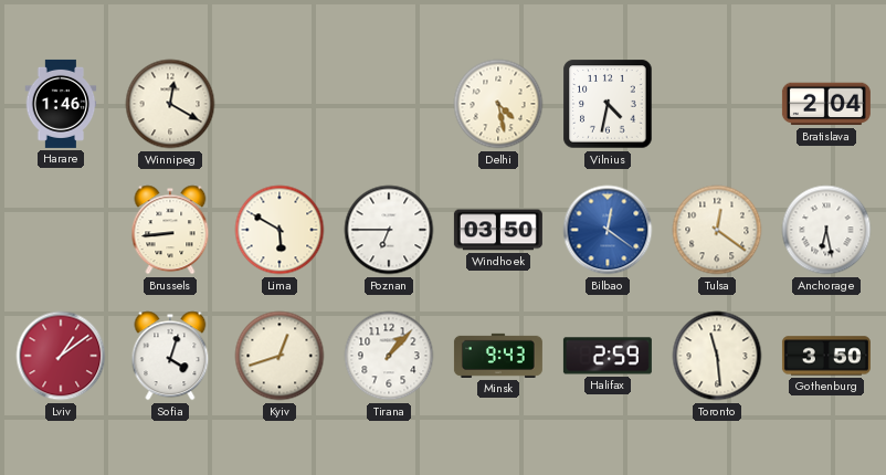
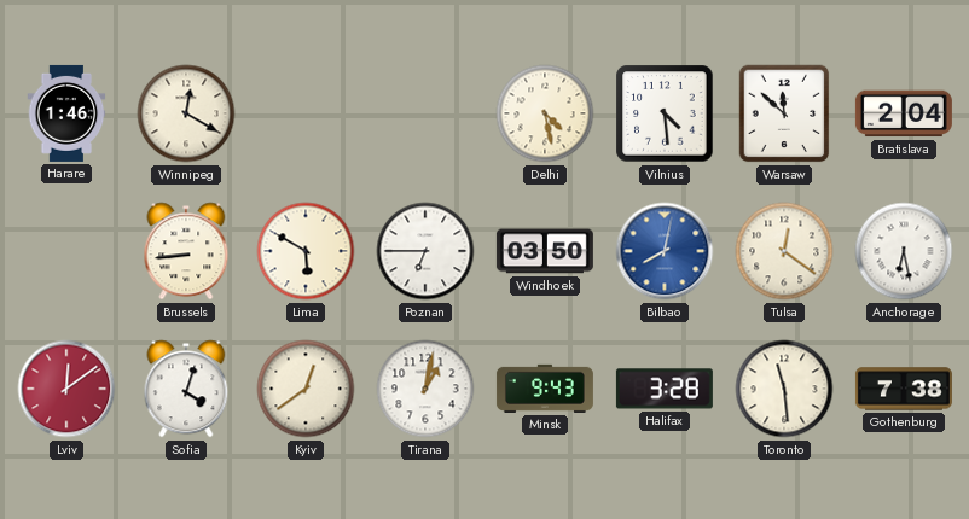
Vilnius: 4:32 -> 4:29 (665, 113)
Warsaw: none -> 11:52 (784, 113)
Bilbao: 12:21 -> 8:02 (665, 251)
Lviv: 1:09 -> 12:09 (66, 389)
Kyiv: 12:42 -> 12:39 (306, 389)
Tirana: 1:07 -> 1:02 (425, 389)
Halifax: 2:59 -> 3:28 (665, 389)
Gothenburg: 3:50 -> 7:38 (904, 389)
